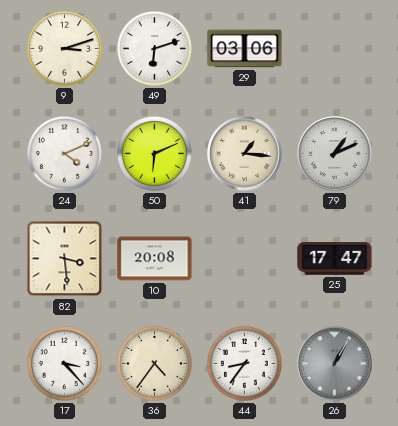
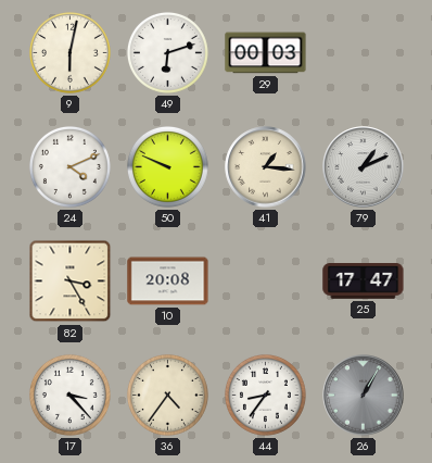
9: 3:12 -> 6:02 (69, 52)
29: 03:06 -> 00:03 (266, 53)
50: 6:11 -> 9:49 (167, 166)
82: 3:29 -> 3:25 (71, 281)
